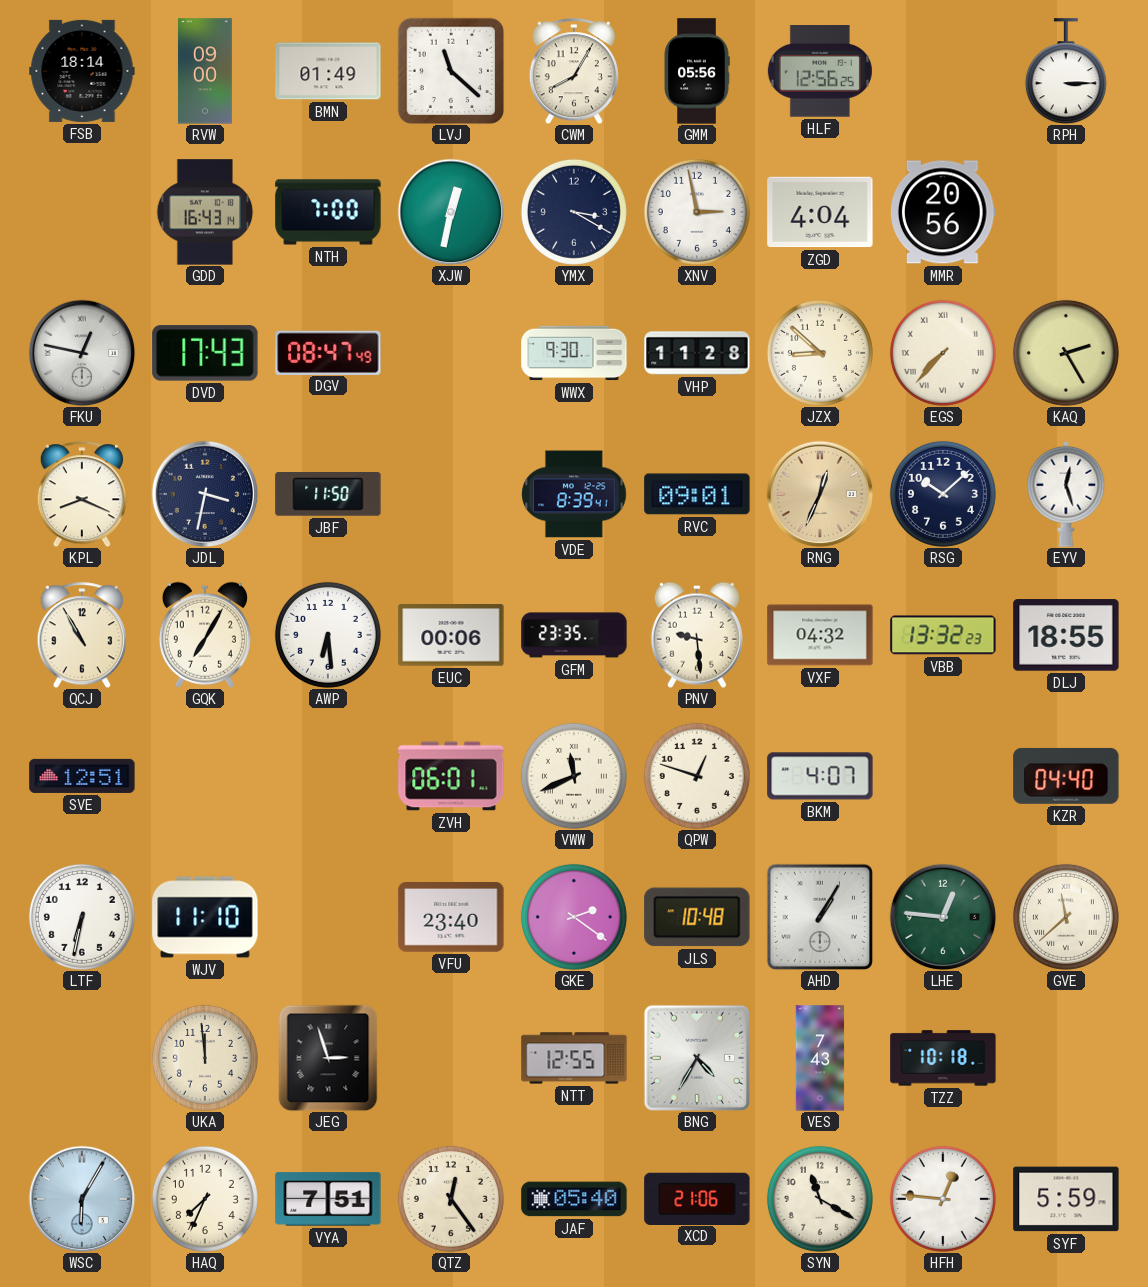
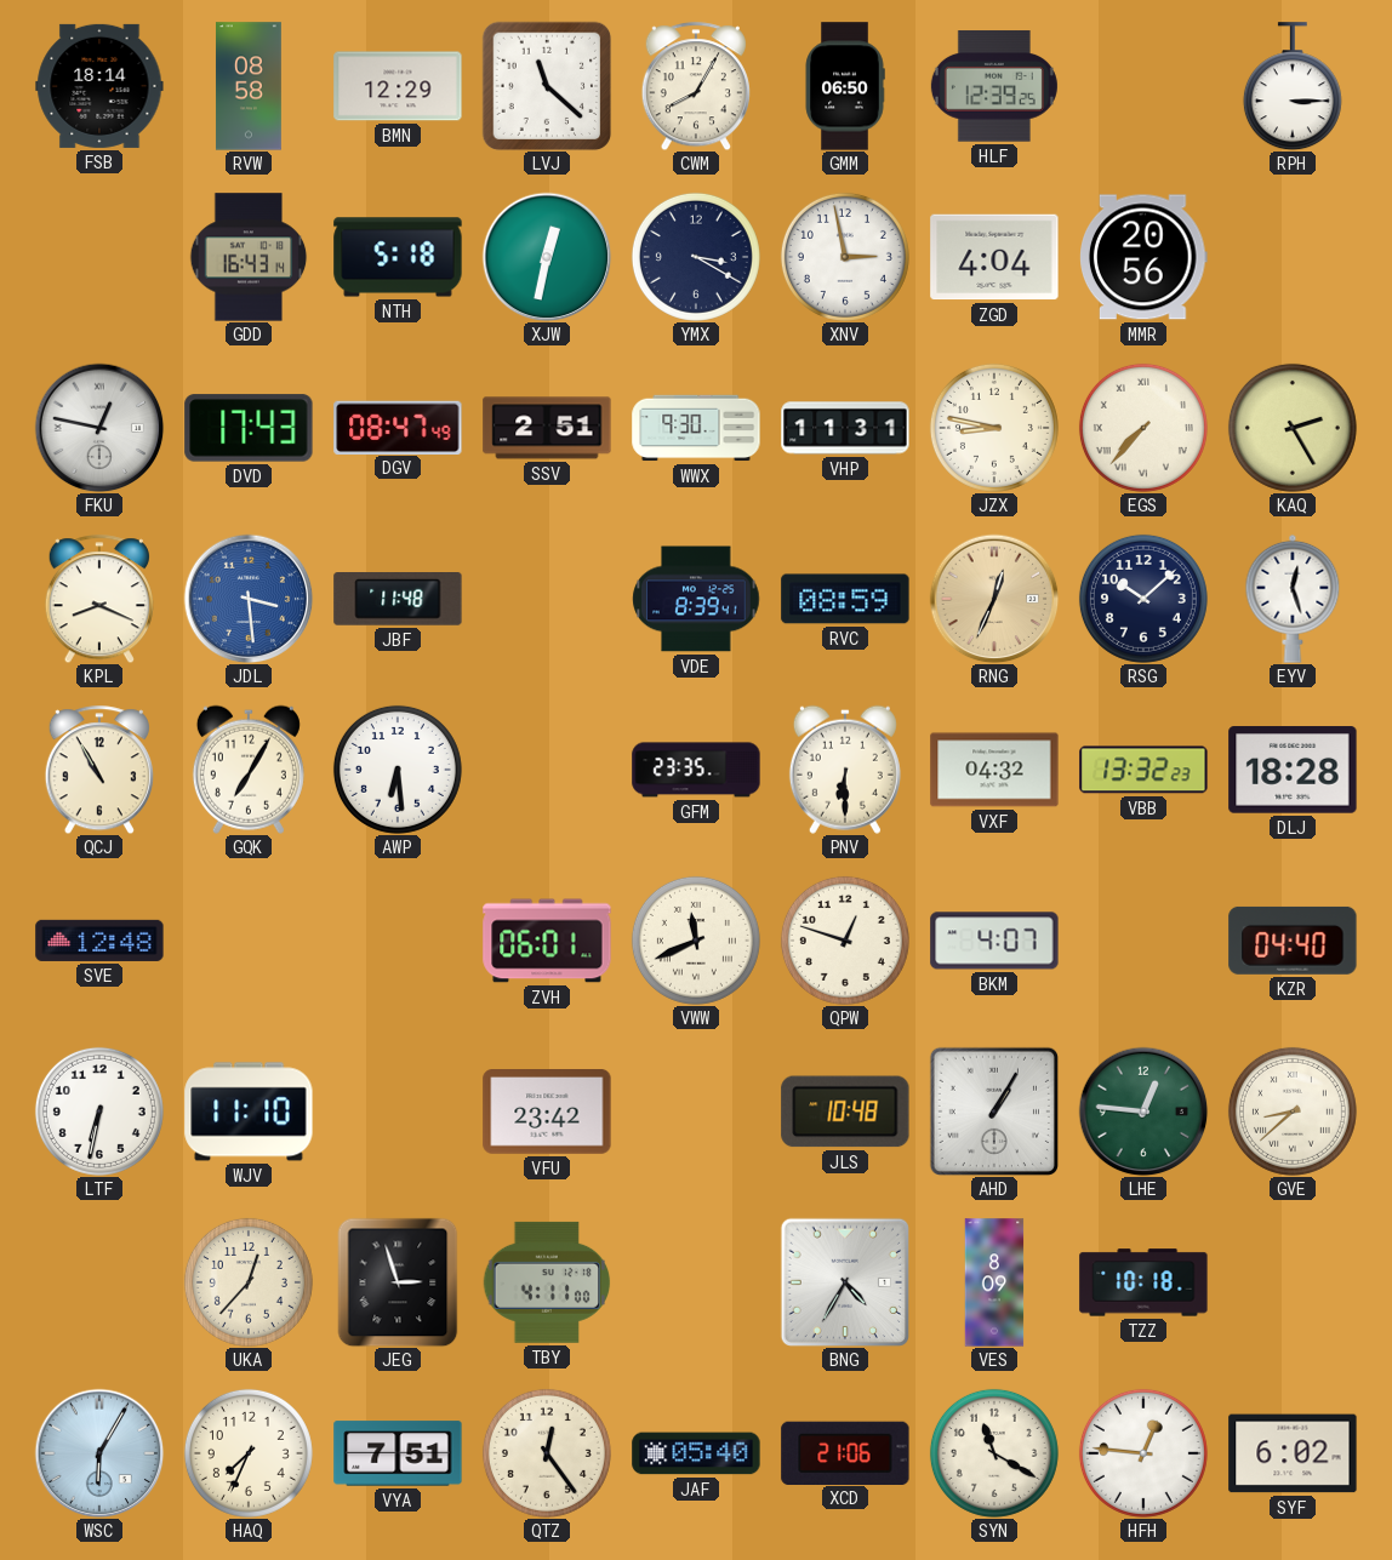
RVW: 09:00 -> 08:58 (249, 86)
BMN: 01:49 -> 12:29 (398, 86)
GMM: 05:56 -> 06:50 (845, 86)
HLF: 12:56 -> 12:39 (994, 86)
NTH: 7:00 -> 5:18 (398, 257)
SSV: none -> 2:51 (547, 428)
VHP: 11:28 -> 11:31 (845, 428)
JZX: 8:52 -> 8:47 (994, 428)
JDL: 3:32 -> 3:29 (249, 599)
JDL dial: navy -> blue (249, 599)
JBF: 11:50 -> 11:48 (398, 600)
RVC: 09:01 -> 08:59 (845, 599)
EUC: 00:06 -> none (451, 635)
PNV: 9:29 -> 6:30 (845, 770)
DLJ: 18:55 -> 18:28 (1293, 770)
SVE: 12:51 -> 12:48 (99, 941)
VFU: 23:40 -> 23:42 (547, 1113)
GKE: 2:21 -> none (574, 917)
GVE: 11:38 -> 8:38 (1293, 1112)
UKA: 11:59 -> 12:37 (249, 1282)
TBY: none -> 4:11 (547, 1282)
NTT: 12:55 -> none (574, 1058)
VES: 7:43 -> 8:09 (994, 1282)
SYF: 5:59 -> 6:02 (1293, 1453)
